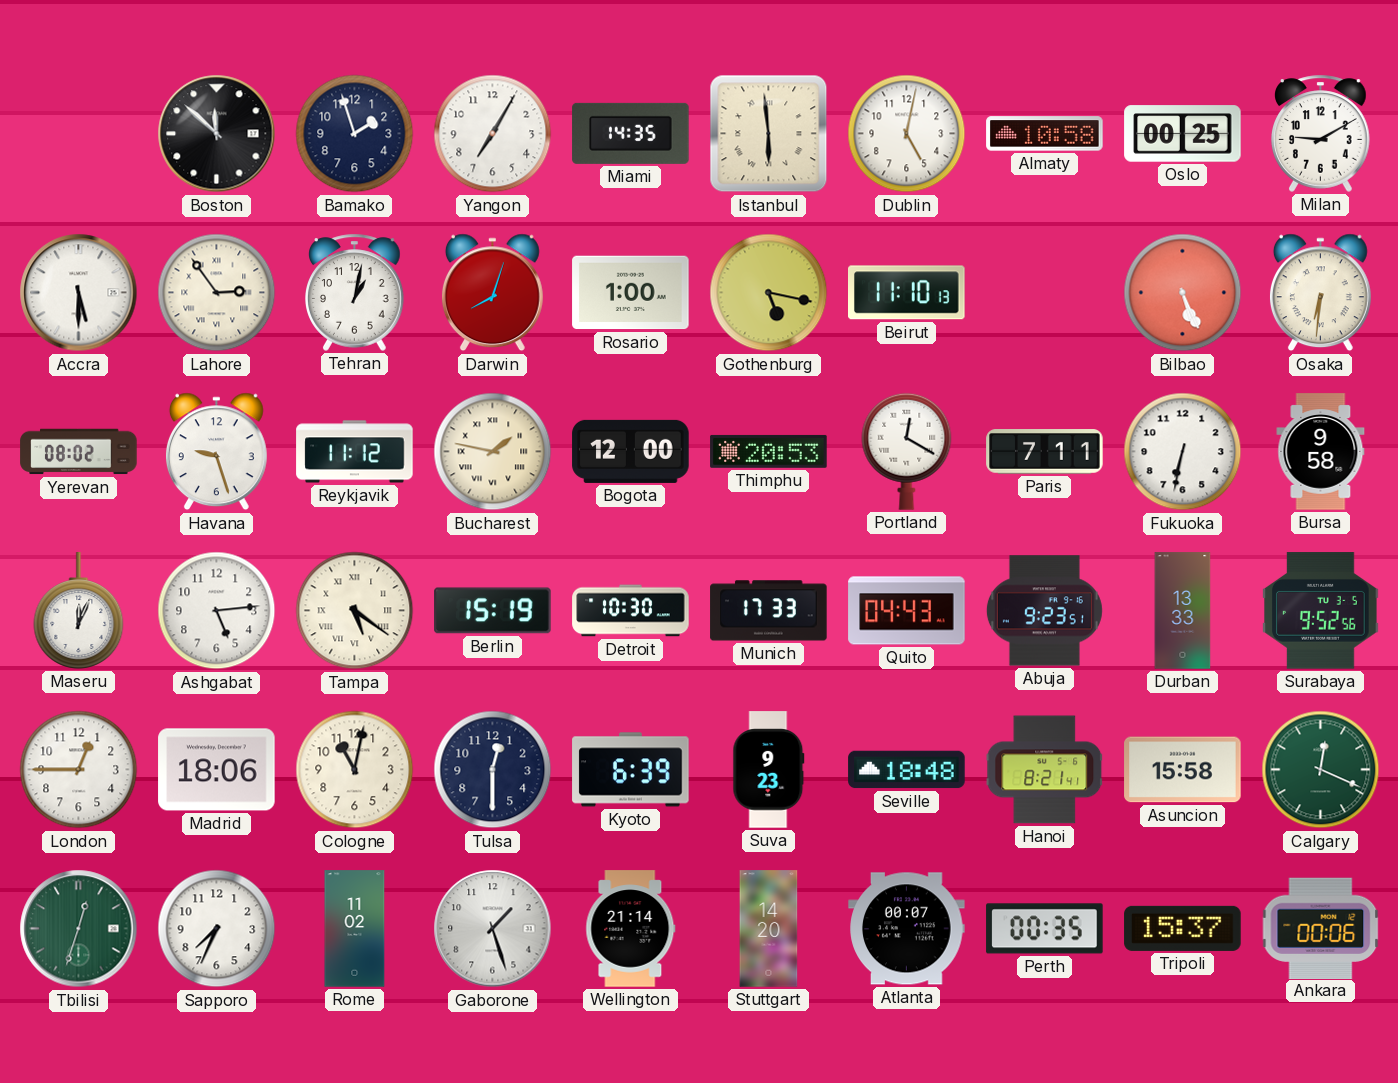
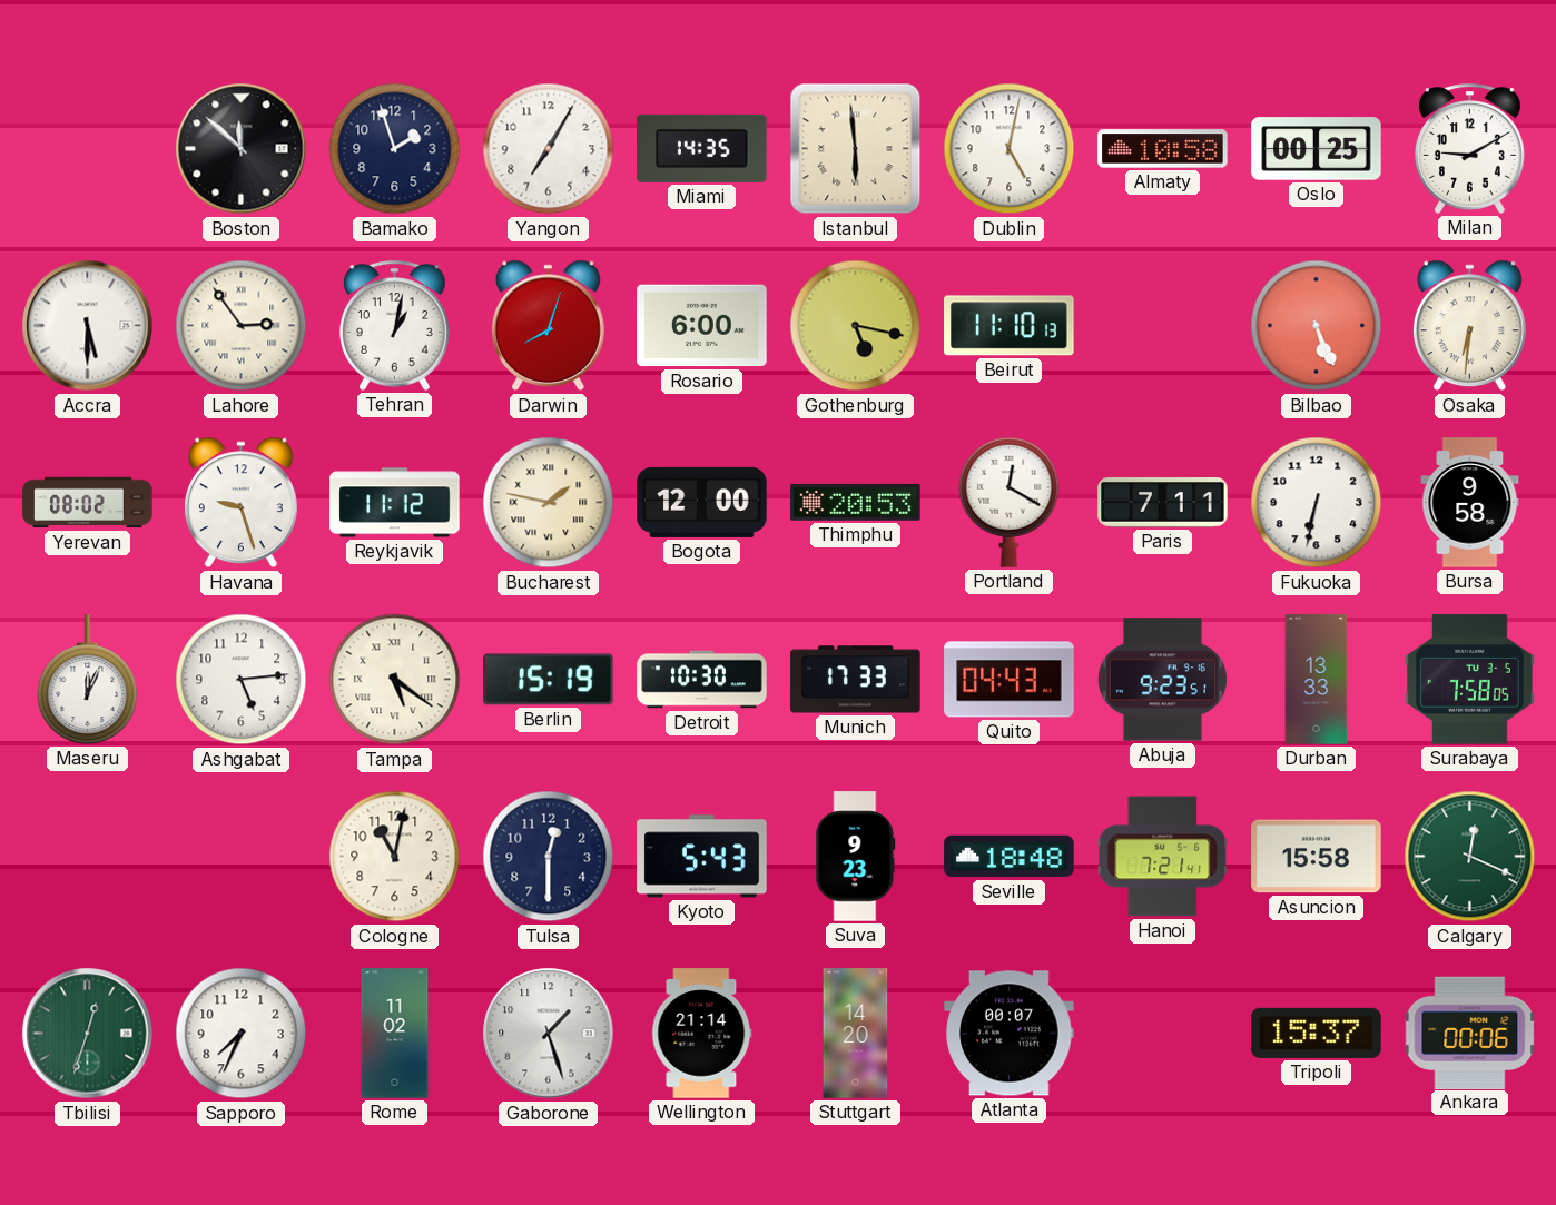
Rosario: 1:00 -> 6:00 (702, 326)
Surabaya: 9:52 -> 7:58 (1470, 680)
London: 12:45 -> none (79, 770)
Madrid: 18:06 -> none (217, 770)
Kyoto: 6:39 -> 5:43 (702, 857)
Hanoi: 8:21 -> 7:21 (1163, 857)
Perth: 00:35 -> none (1045, 929)
